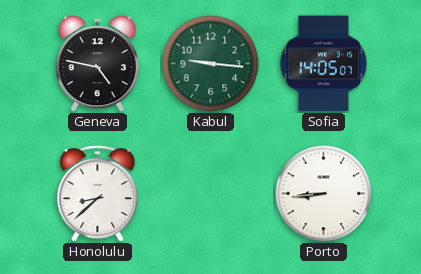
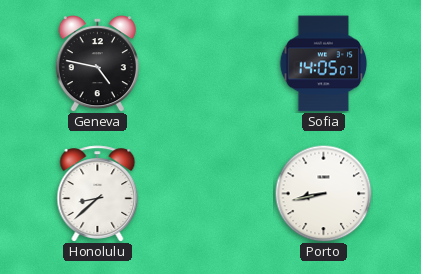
Kabul: 9:16 -> none (210, 63)
Porto: 8:44 -> 8:43 (323, 193)
